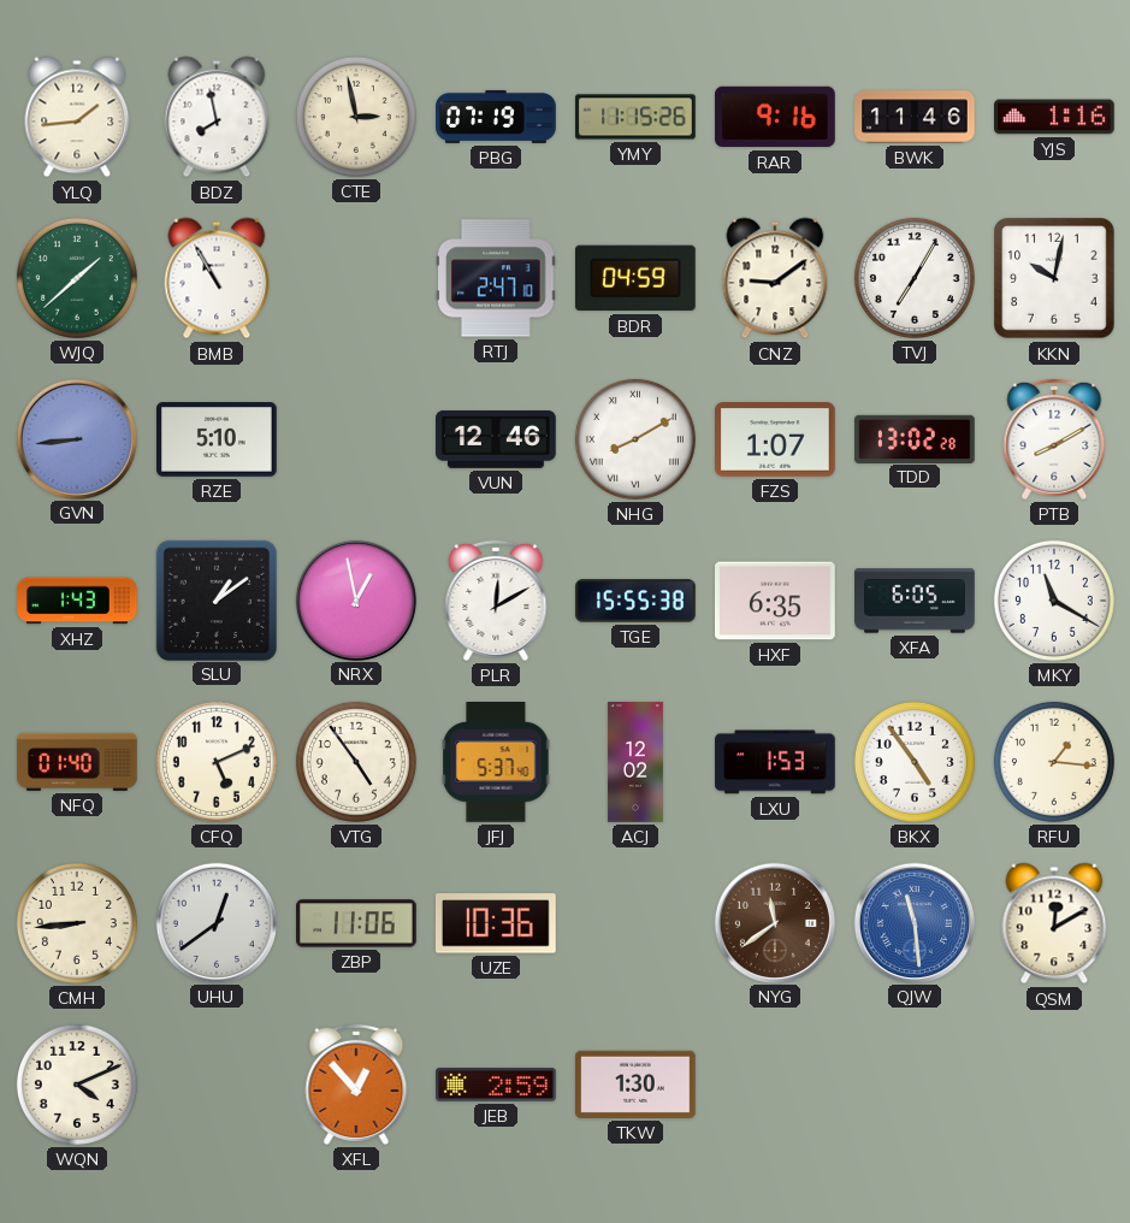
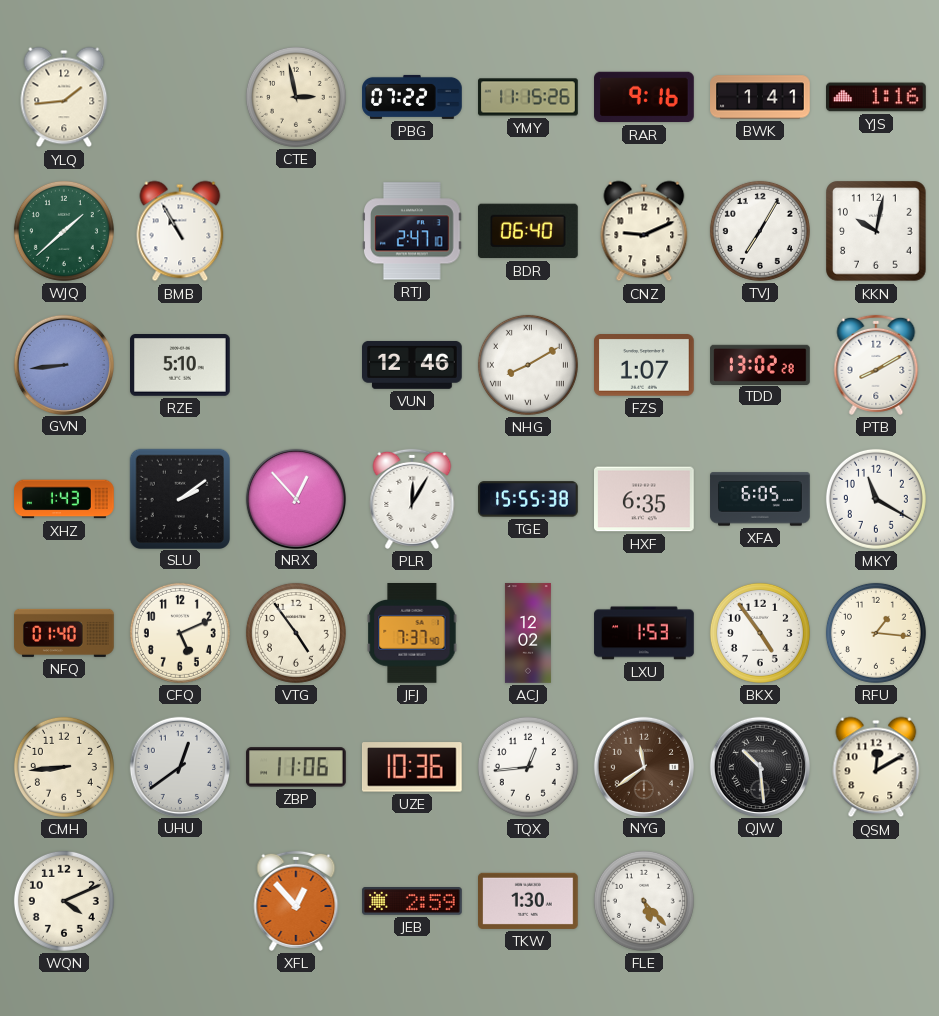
BDZ: 7:58 -> none (217, 117)
PBG: 07:19 -> 07:22 (412, 97)
BWK: 11:46 -> 1:41 (760, 97)
BDR: 04:59 -> 06:40 (529, 231)
CNZ: 9:09 -> 9:11 (644, 231)
SLU: 1:09 -> 2:09 (179, 498)
NRX: 12:58 -> 12:53 (295, 498)
PLR: 12:10 -> 12:05 (412, 499)
JFJ: 5:37 -> 7:37 (412, 634)
TQX: none -> 12:44 (528, 767)
QJW: 11:29 -> 10:29 (759, 766)
QJW dial: blue -> black (759, 766)
FLE: none -> 5:23 (644, 901)
